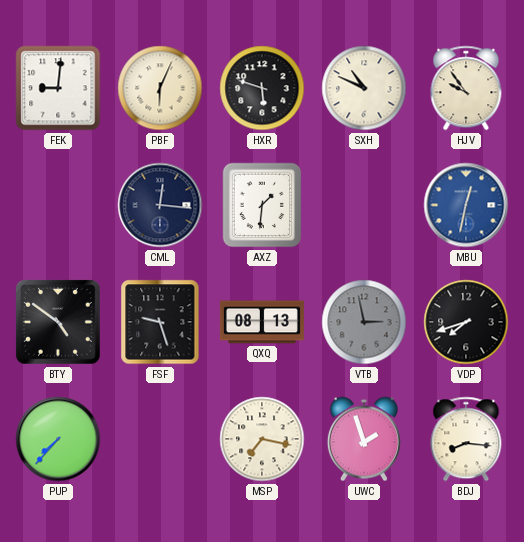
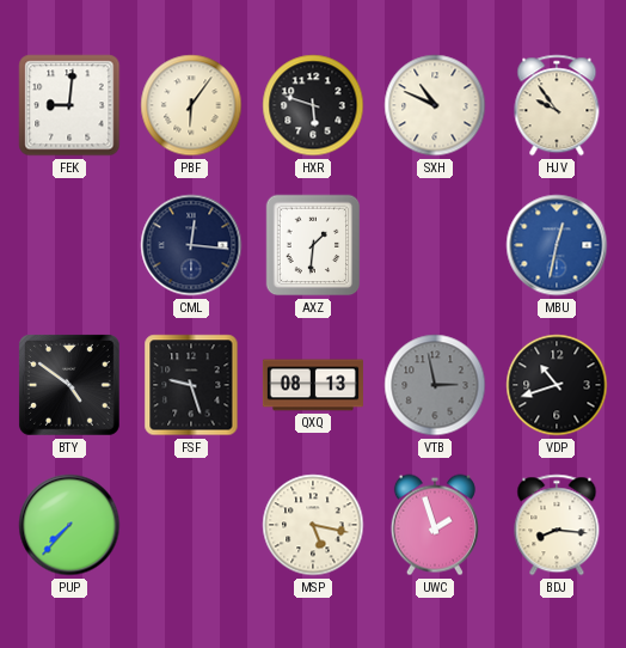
PBF: 6:04 -> 6:06 (191, 105)
VDP: 7:42 -> 10:42 (557, 385)
MSP: 7:17 -> 5:17 (313, 525)
